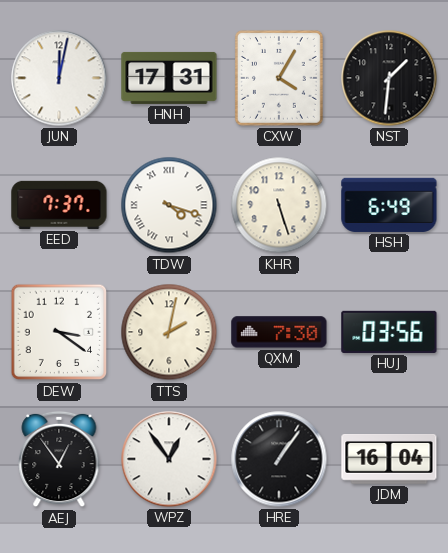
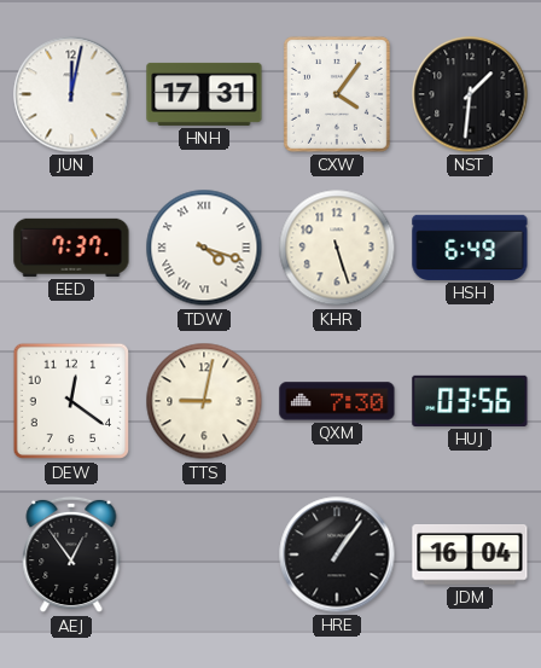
CXW: 4:05 -> 4:06 (337, 94)
DEW: 3:21 -> 12:21 (71, 401)
TTS: 2:02 -> 9:02 (204, 401)
WPZ: 12:54 -> none (169, 459)
